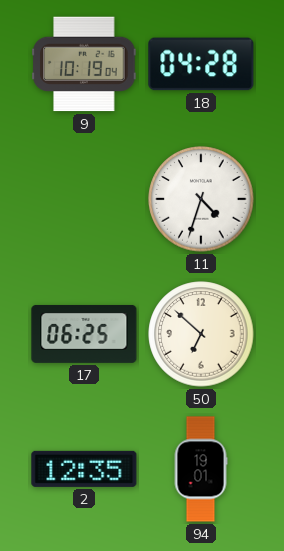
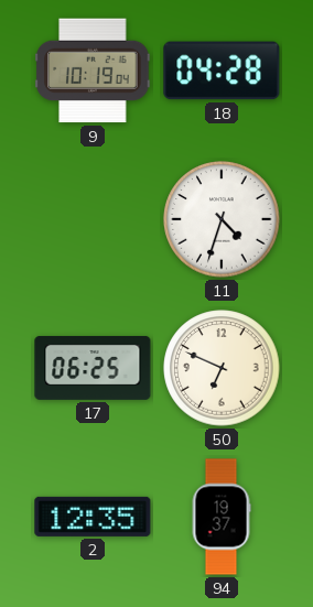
50: 6:52 -> 6:49 (222, 368)
94: 19:01 -> 19:37 (222, 517)
